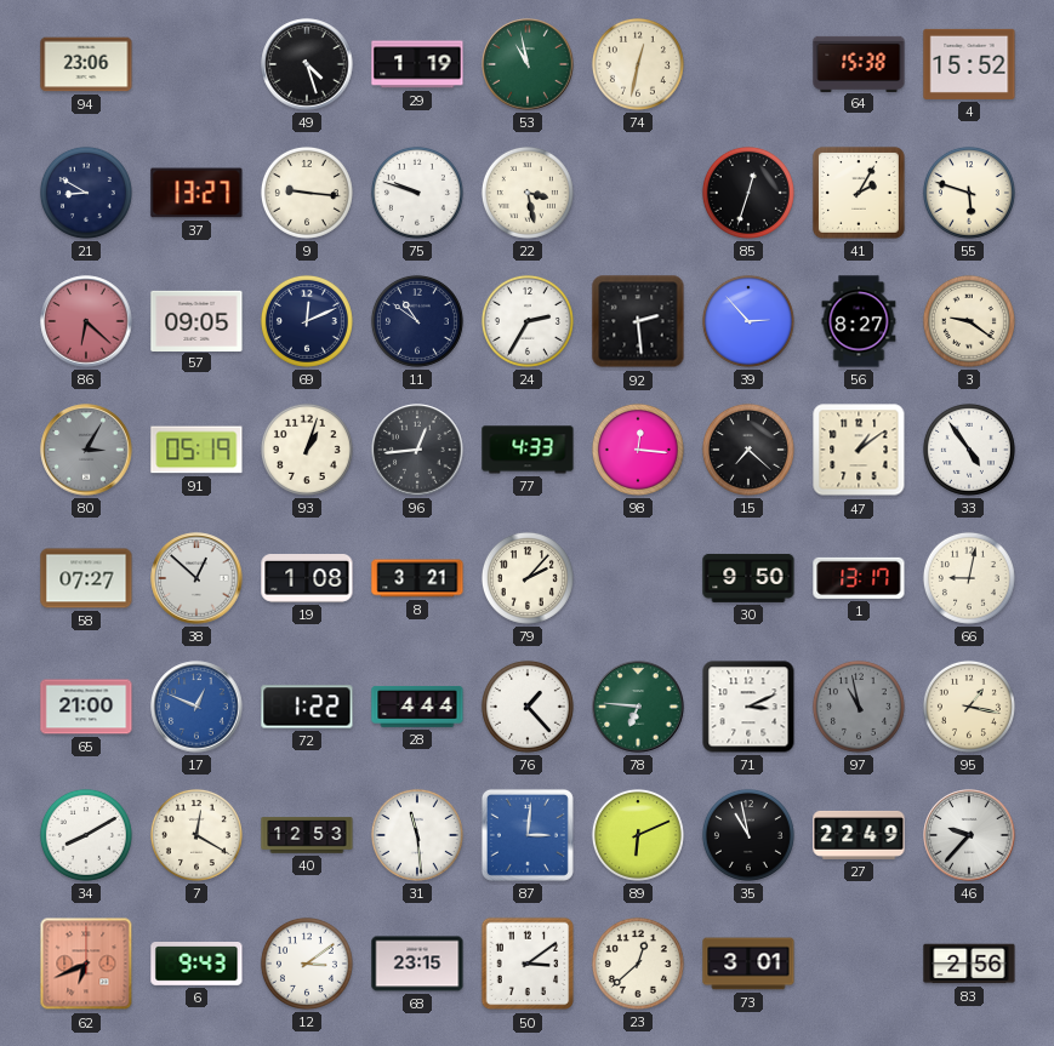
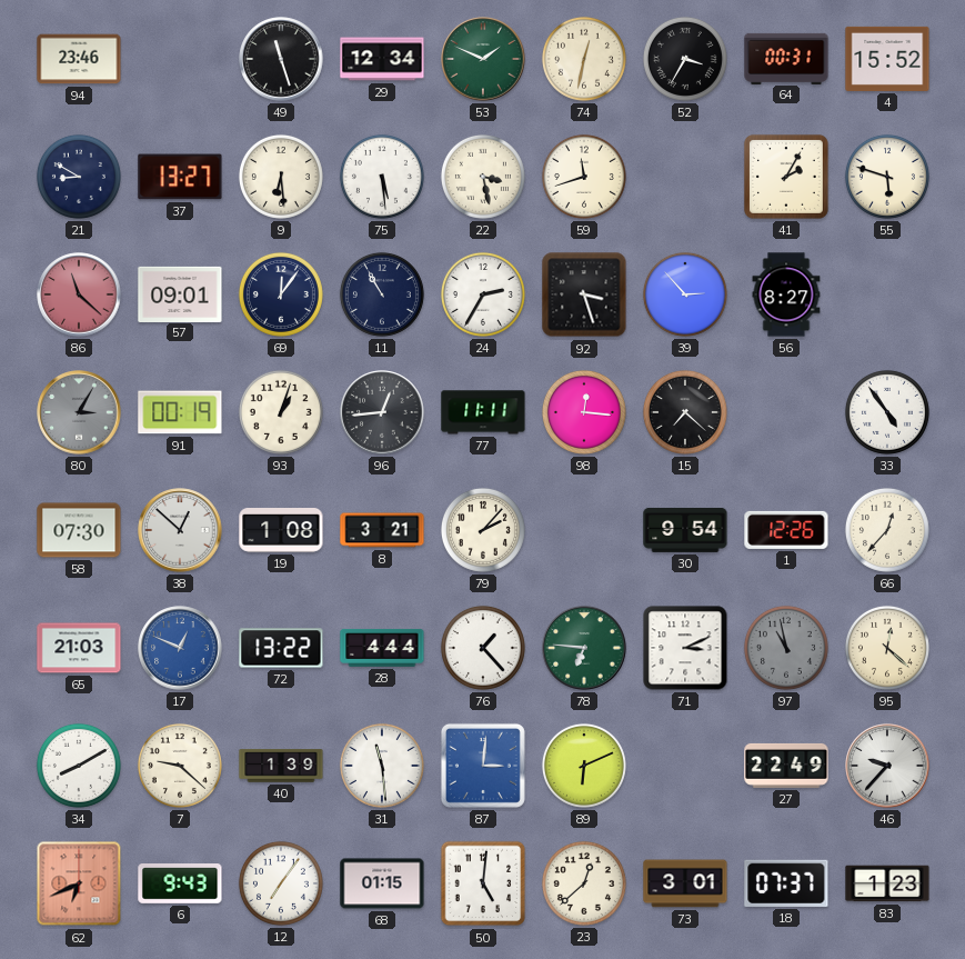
94: 23:06 -> 23:46 (79, 59)
49: 4:27 -> 11:27 (281, 59)
29: 1:19 -> 12:34 (382, 59)
53: 10:58 -> 1:49 (483, 59)
52: none -> 3:35 (685, 59)
64: 15:38 -> 00:31 (786, 58)
9: 9:16 -> 6:29 (281, 177)
75: 9:48 -> 5:29 (382, 177)
59: none -> 11:42 (584, 177)
85: 12:33 -> none (748, 193)
86: 6:22 -> 11:22 (79, 294)
57: 09:05 -> 09:01 (180, 293)
69: 12:11 -> 12:06 (281, 294)
11: 10:51 -> 10:55 (382, 294)
92: 2:29 -> 3:27 (584, 294)
3: 9:21 -> none (969, 321)
91: 05:19 -> 00:19 (180, 412)
77: 4:33 -> 11:11 (483, 412)
47: 1:09 -> none (859, 450)
58: 07:27 -> 07:30 (79, 530)
30: 9:50 -> 9:54 (685, 530)
1: 13:17 -> 12:26 (786, 530)
66: 9:02 -> 12:37 (887, 530)
65: 21:00 -> 21:03 (79, 648)
72: 1:22 -> 13:22 (281, 648)
95: 1:17 -> 12:22 (887, 648)
7: 12:20 -> 9:22 (180, 766)
40: 12:53 -> 1:39 (281, 766)
35: 10:58 -> none (748, 835)
12: 3:09 -> 7:06 (281, 883)
68: 23:15 -> 01:15 (382, 883)
50: 3:09 -> 5:01 (483, 883)
18: none -> 07:37 (786, 883)
83: 2:56 -> 1:23 (887, 883)
